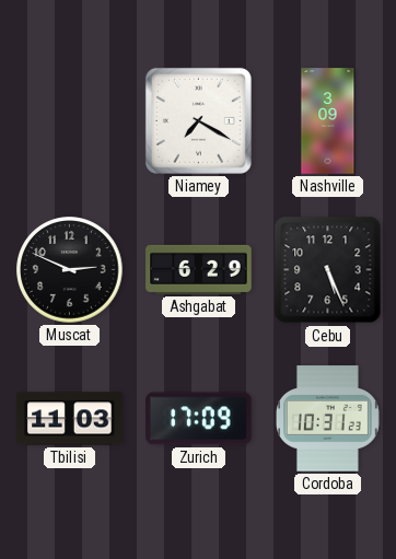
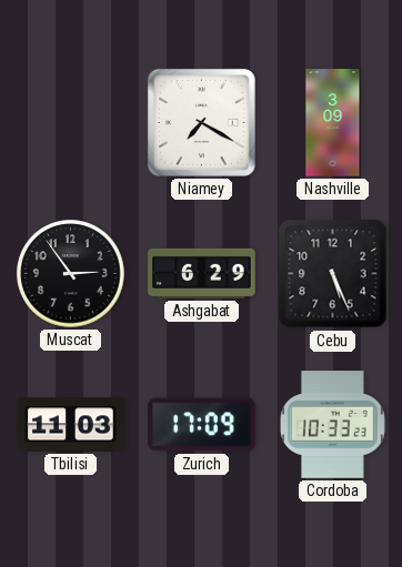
Muscat: 2:49 -> 2:54 (71, 274)
Cordoba: 10:31 -> 10:33 (332, 425)
